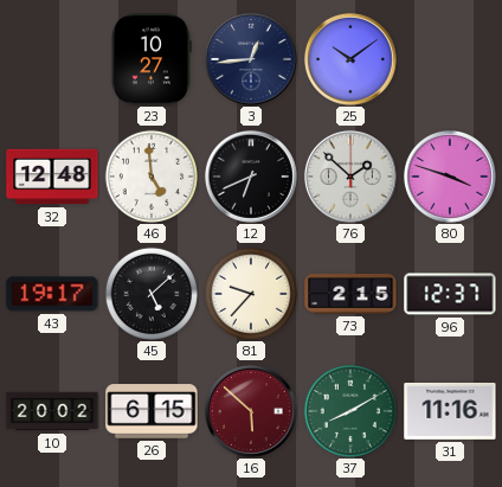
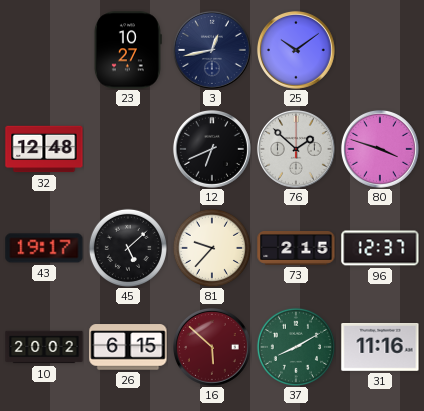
3: 12:44 -> 12:43 (212, 50)
46: 4:59 -> none (152, 177)
